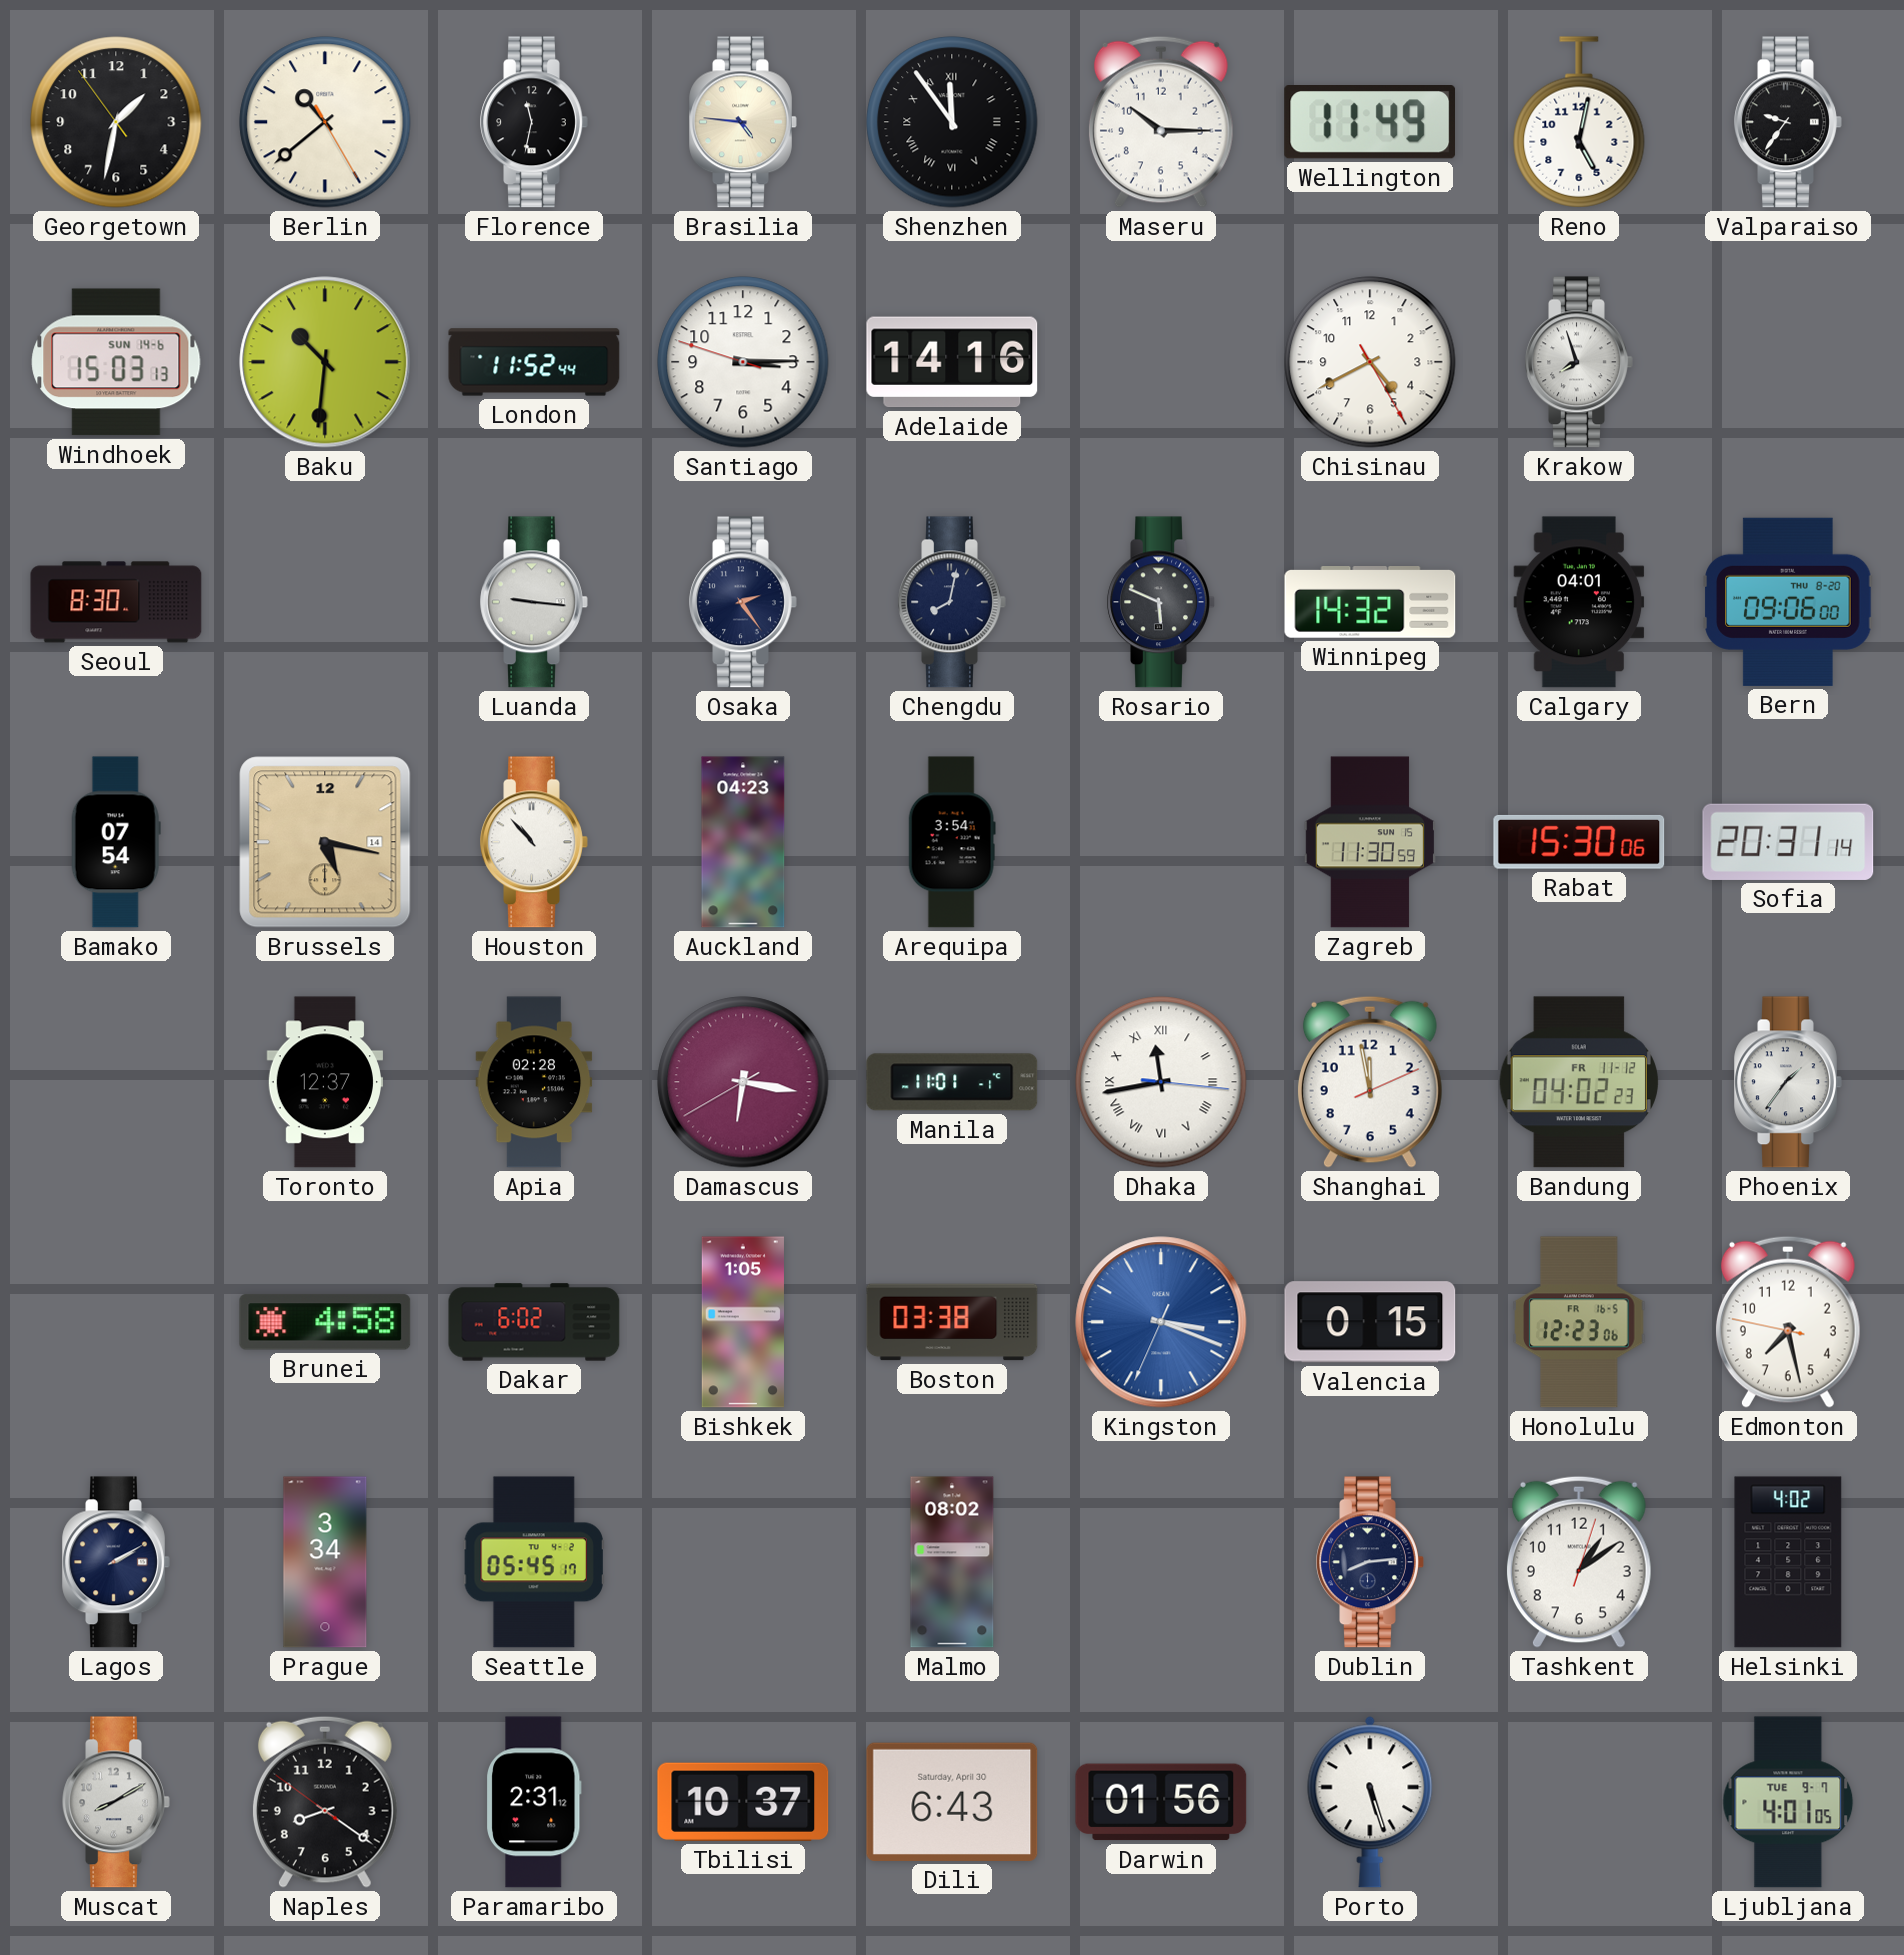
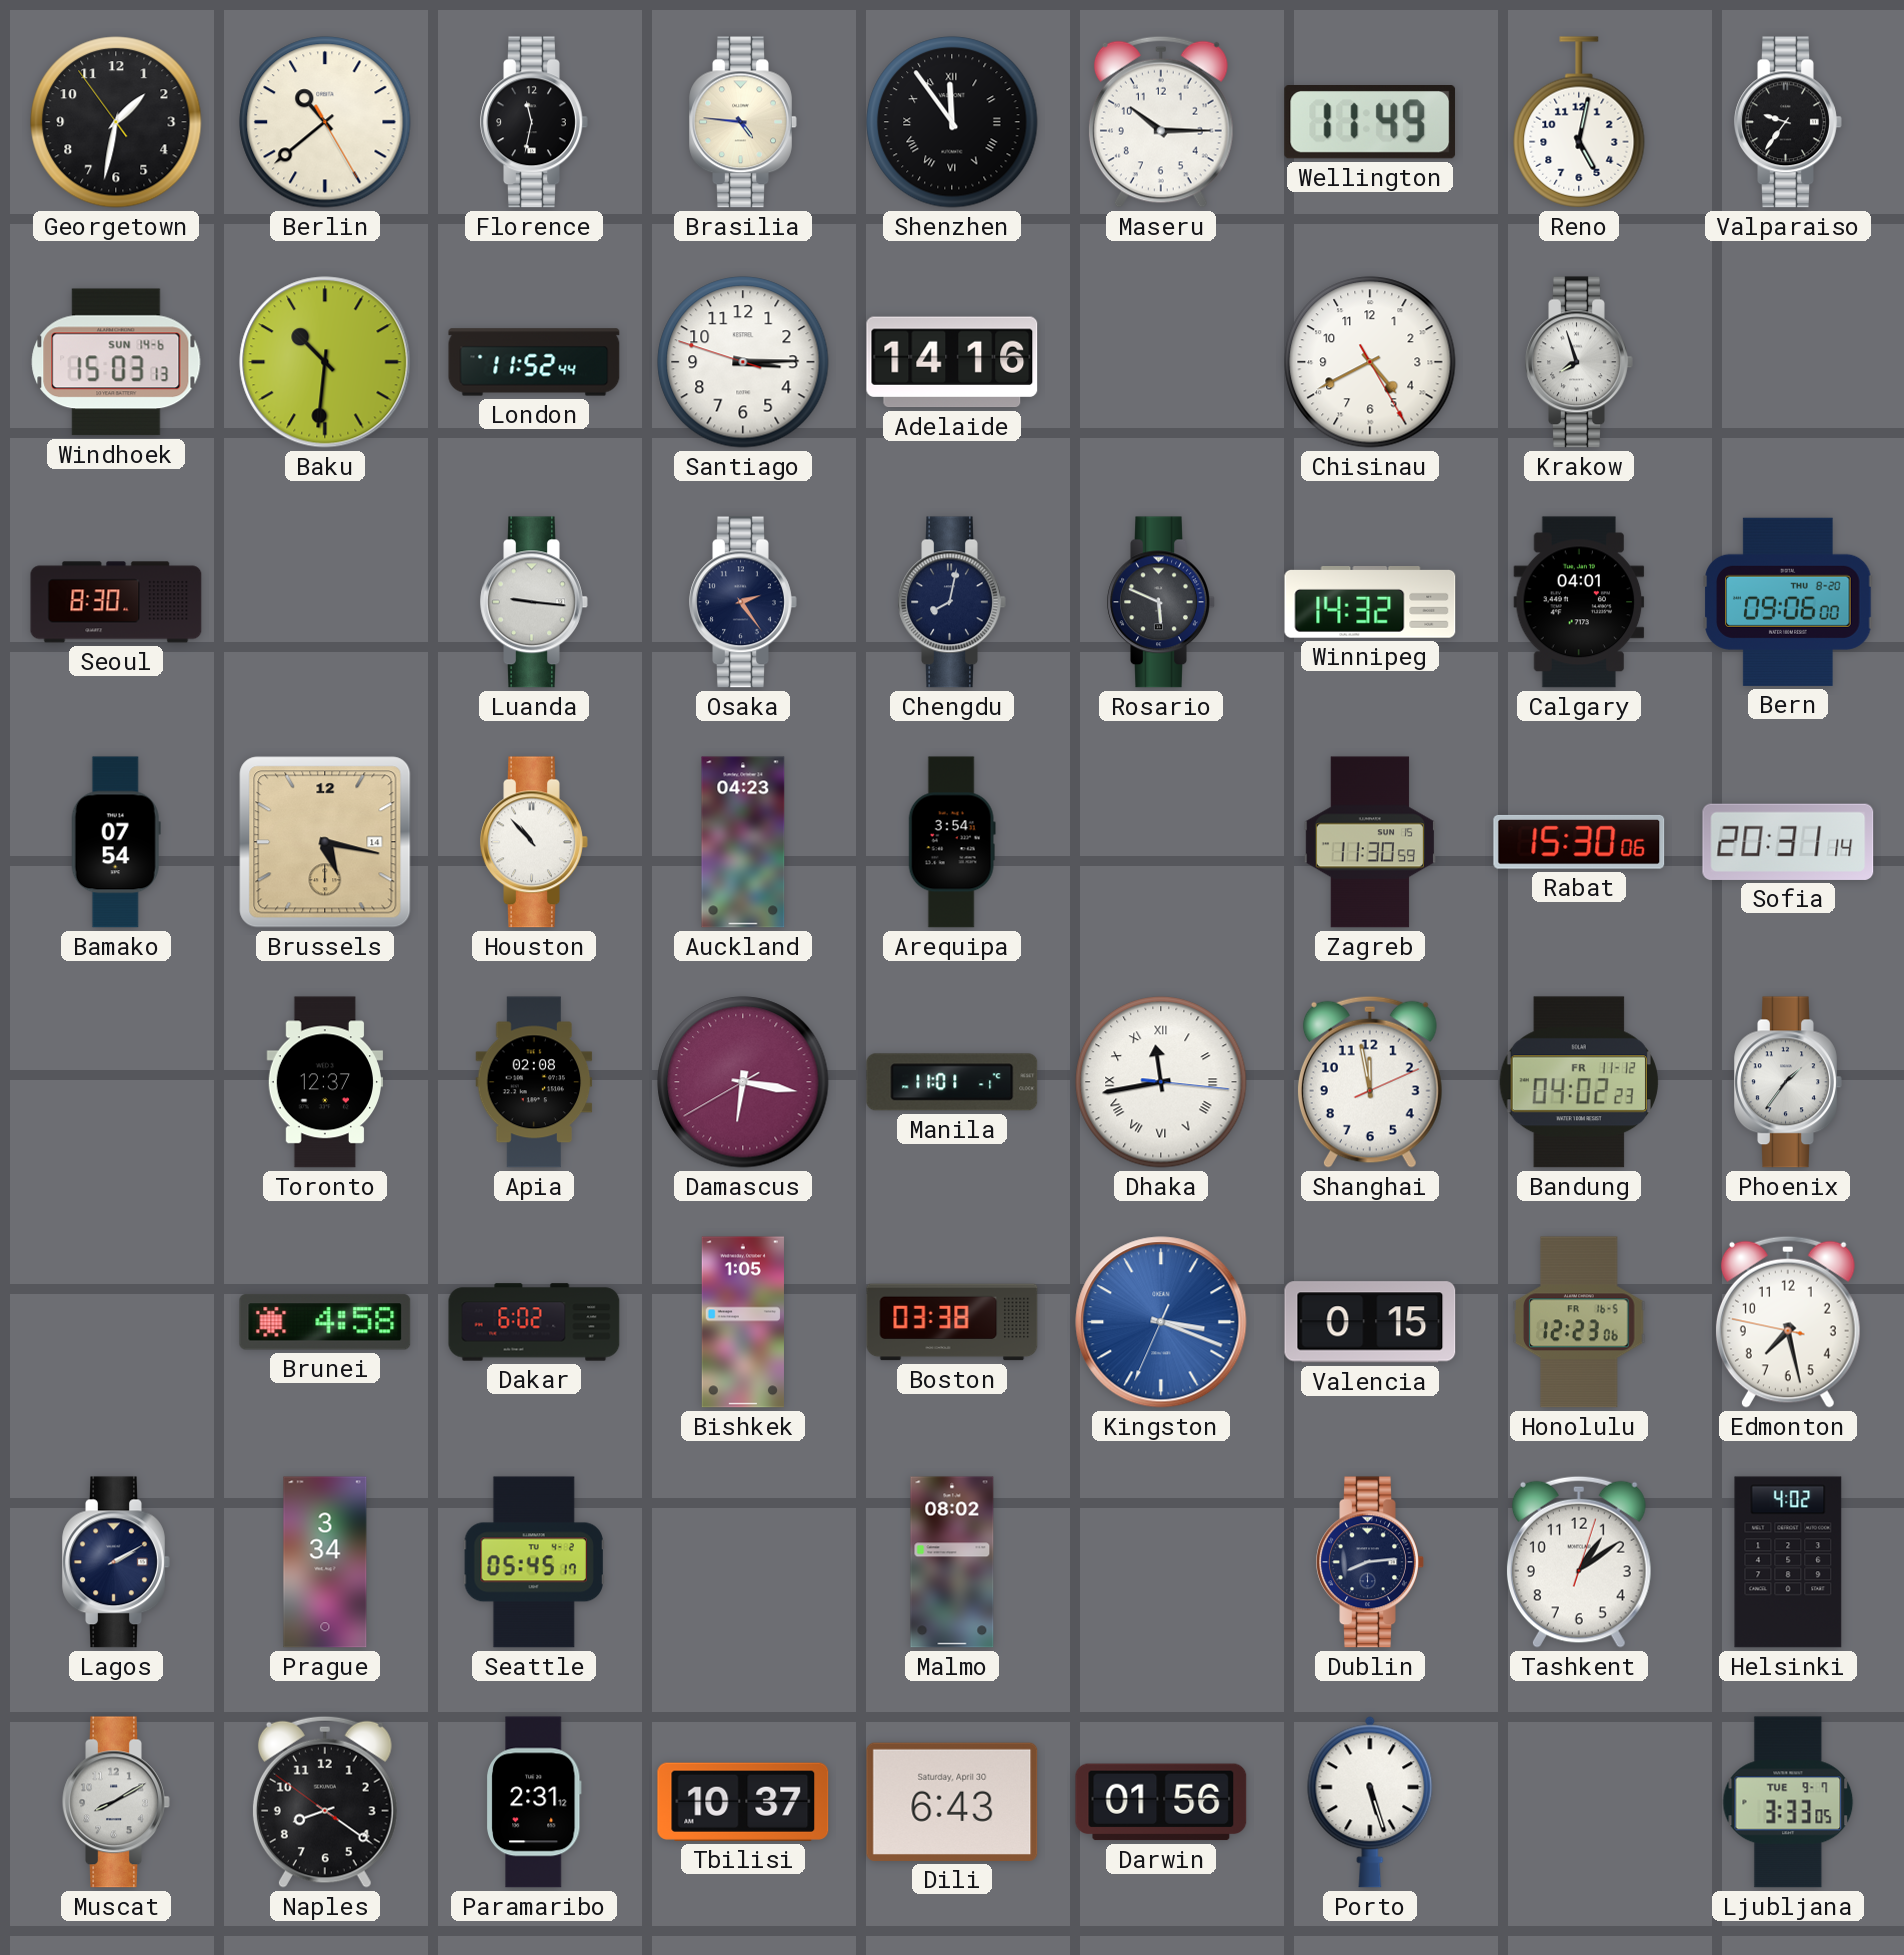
Apia: 02:28 -> 02:08 (534, 1082)
Ljubljana: 4:01 -> 3:33 (1788, 1802)
